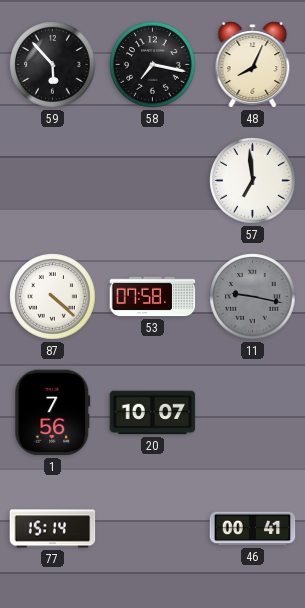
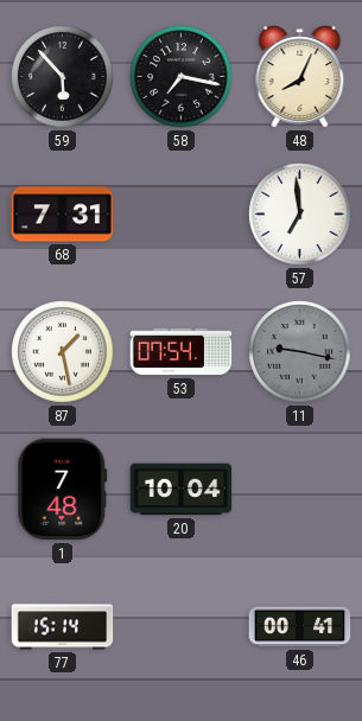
68: none -> 7:31 (63, 215)
87: 4:22 -> 1:28 (63, 352)
53: 07:58 -> 07:54 (182, 352)
1: 7:56 -> 7:48 (63, 490)
20: 10:07 -> 10:04 (182, 490)
